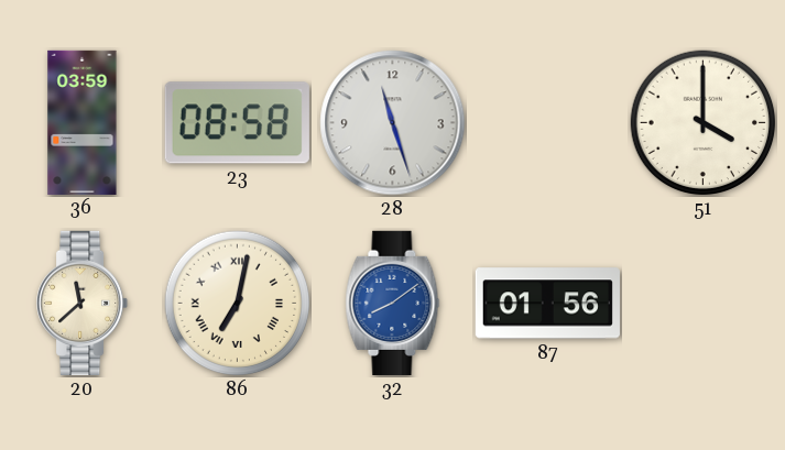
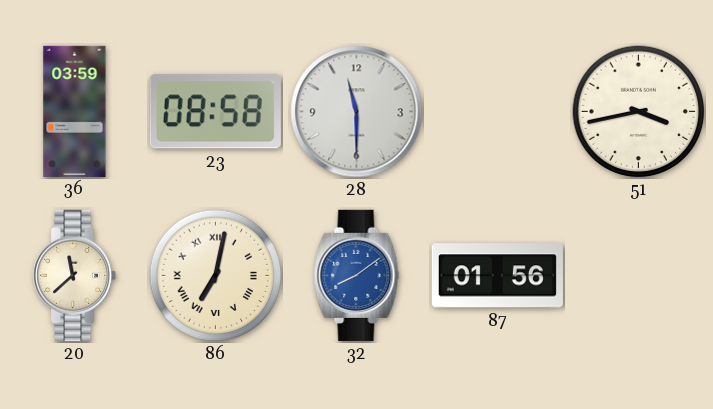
28: 11:27 -> 11:30 (357, 112)
51: 4:00 -> 3:43 (639, 112)
